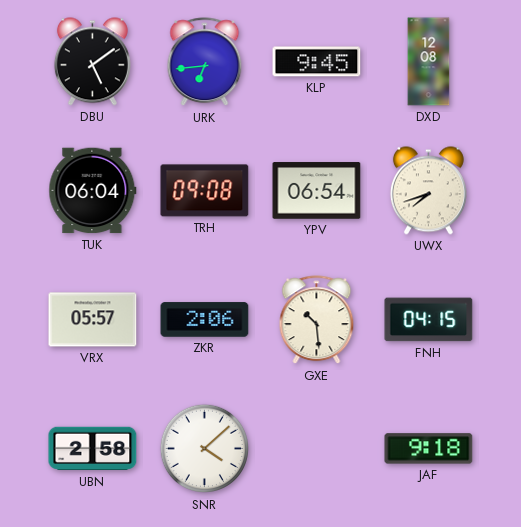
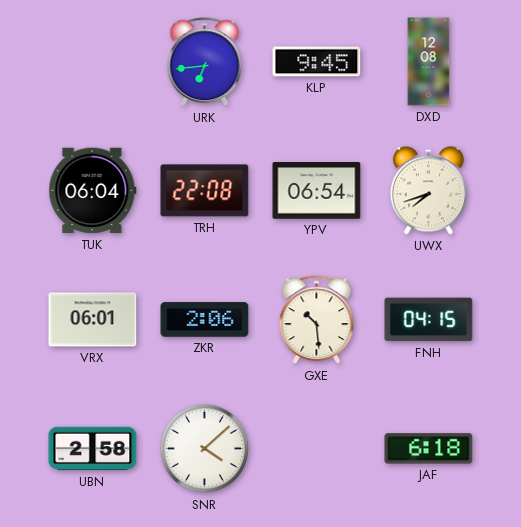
DBU: 5:09 -> none (92, 62)
TRH: 09:08 -> 22:08 (205, 191)
VRX: 05:57 -> 06:01 (93, 320)
JAF: 9:18 -> 6:18 (429, 449)
